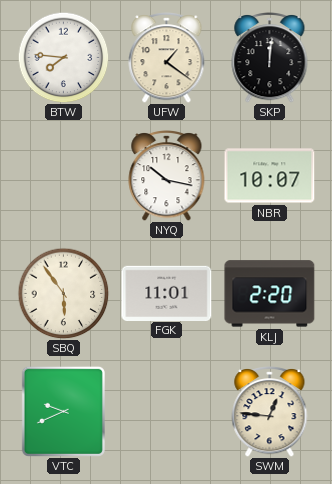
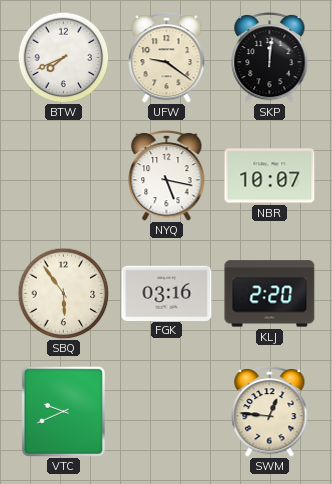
BTW: 7:46 -> 7:41 (63, 57)
UFW: 1:21 -> 9:21 (167, 58)
NYQ: 10:17 -> 5:17 (167, 176)
FGK: 11:01 -> 03:16 (167, 293)
